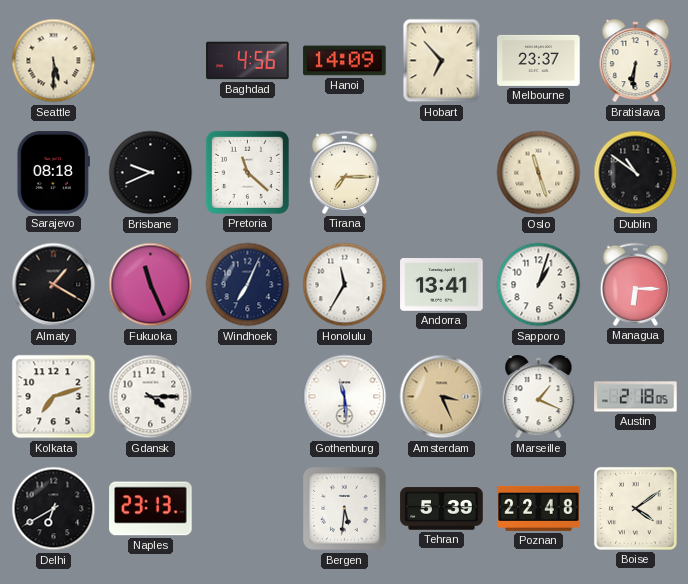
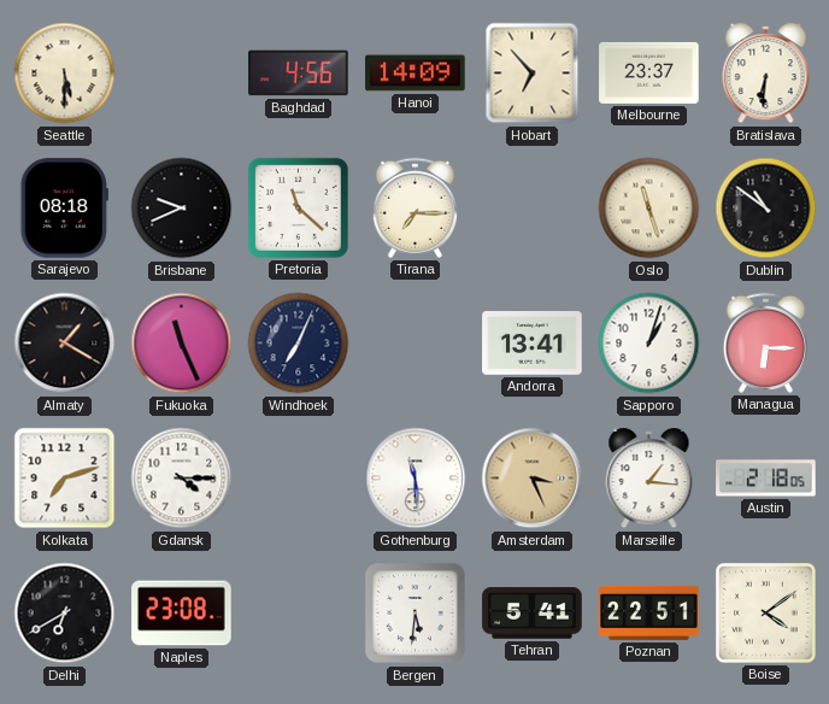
Honolulu: 11:35 -> none (345, 285)
Marseille: 1:19 -> 1:16 (649, 479)
Naples: 23:13 -> 23:08 (182, 614)
Tehran: 5:39 -> 5:41 (533, 614)
Poznan: 22:48 -> 22:51 (649, 612)
